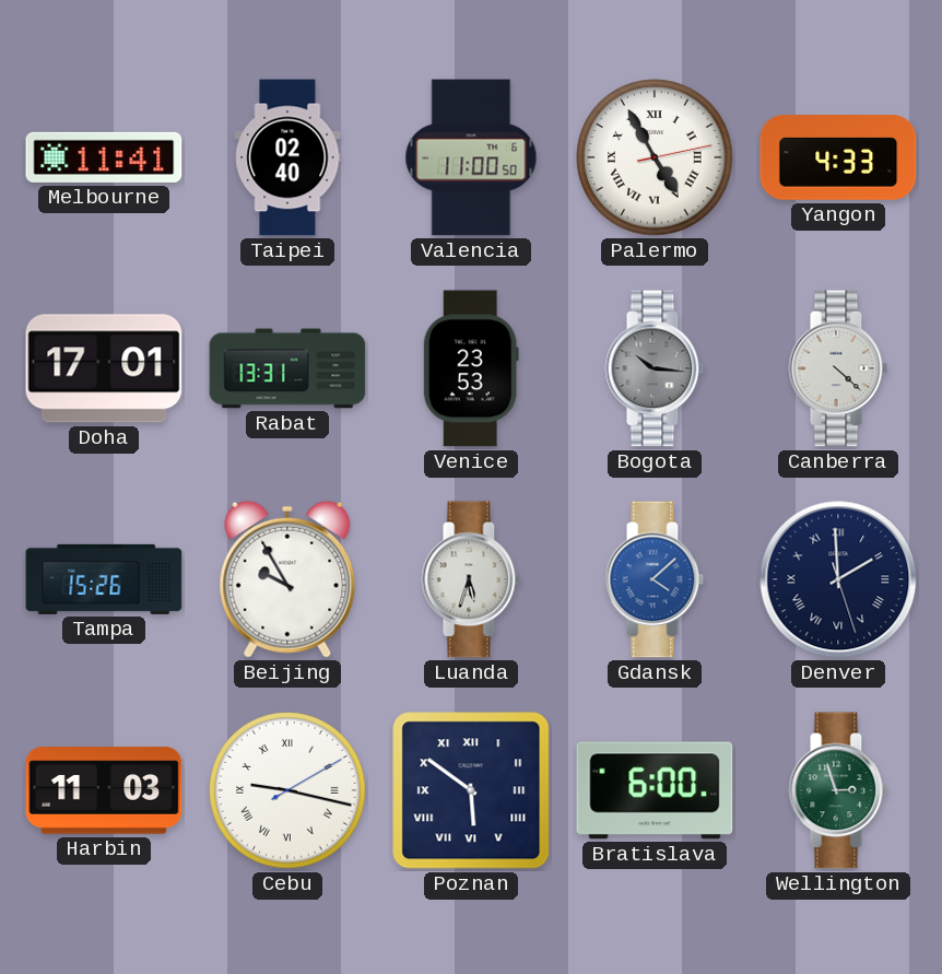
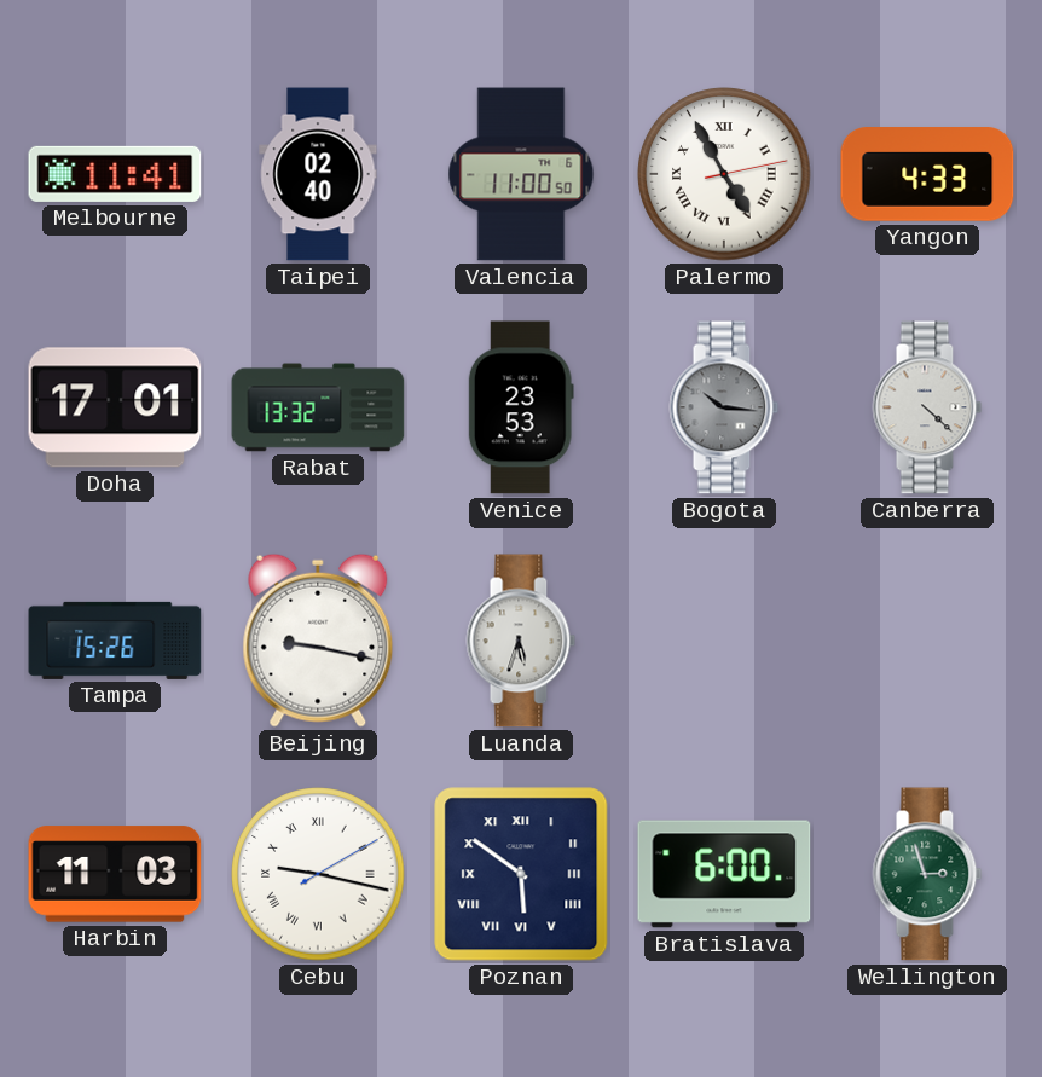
Rabat: 13:31 -> 13:32 (318, 407)
Beijing: 9:55 -> 9:17 (318, 641)
Gdansk: 4:08 -> none (655, 579)
Denver: 1:59 -> none (838, 579)
